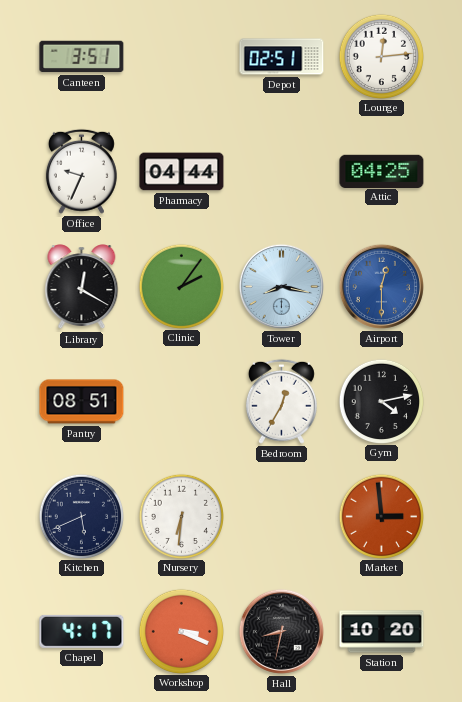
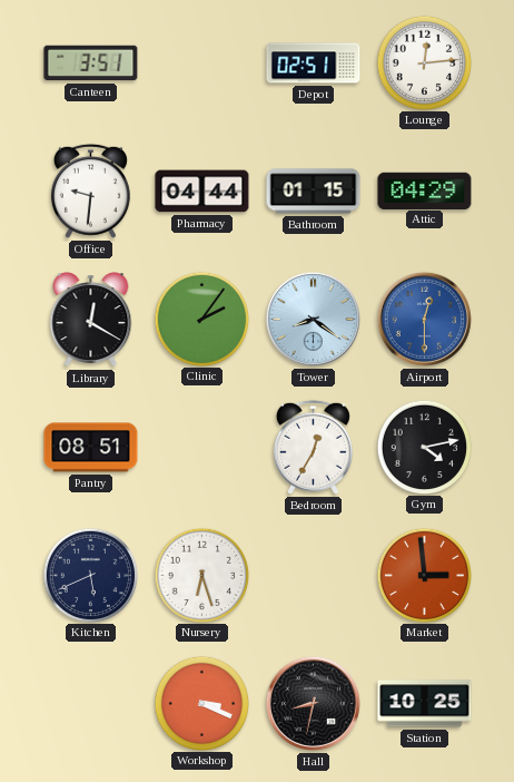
Office: 9:34 -> 9:31 (90, 190)
Bathroom: none -> 01:15 (314, 192)
Attic: 04:25 -> 04:29 (425, 190)
Tower: 8:17 -> 8:21 (313, 319)
Nursery: 6:31 -> 6:27 (201, 575)
Chapel: 4:17 -> none (82, 631)
Station: 10:20 -> 10:25 (425, 704)
